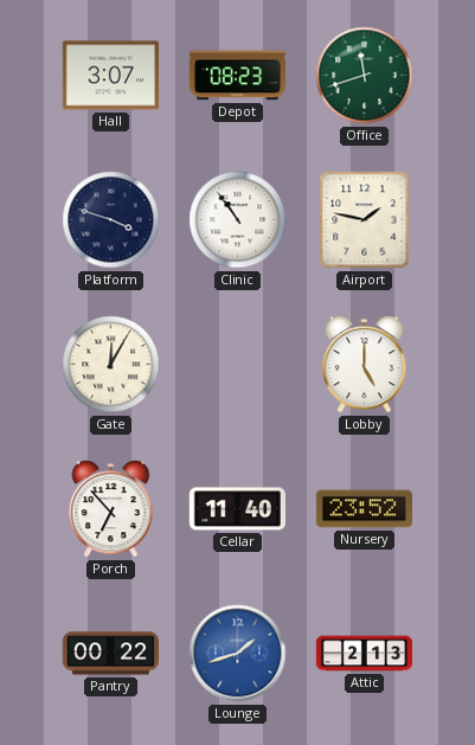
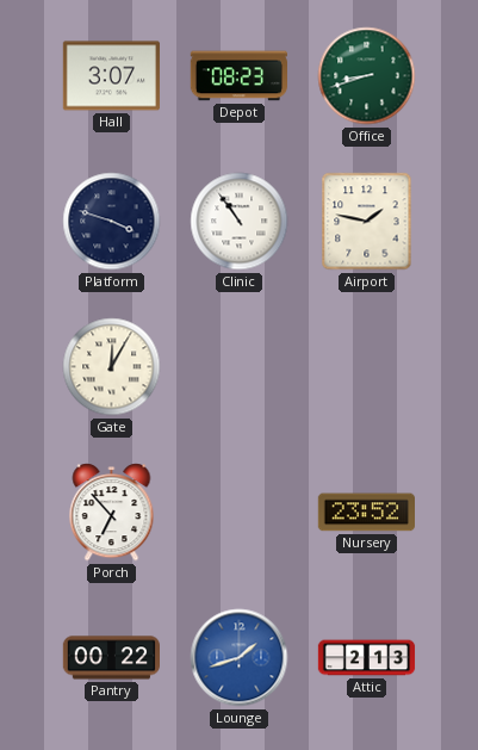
Office: 11:42 -> 8:42 (367, 76)
Lobby: 5:00 -> none (365, 365)
Cellar: 11:40 -> none (237, 509)
